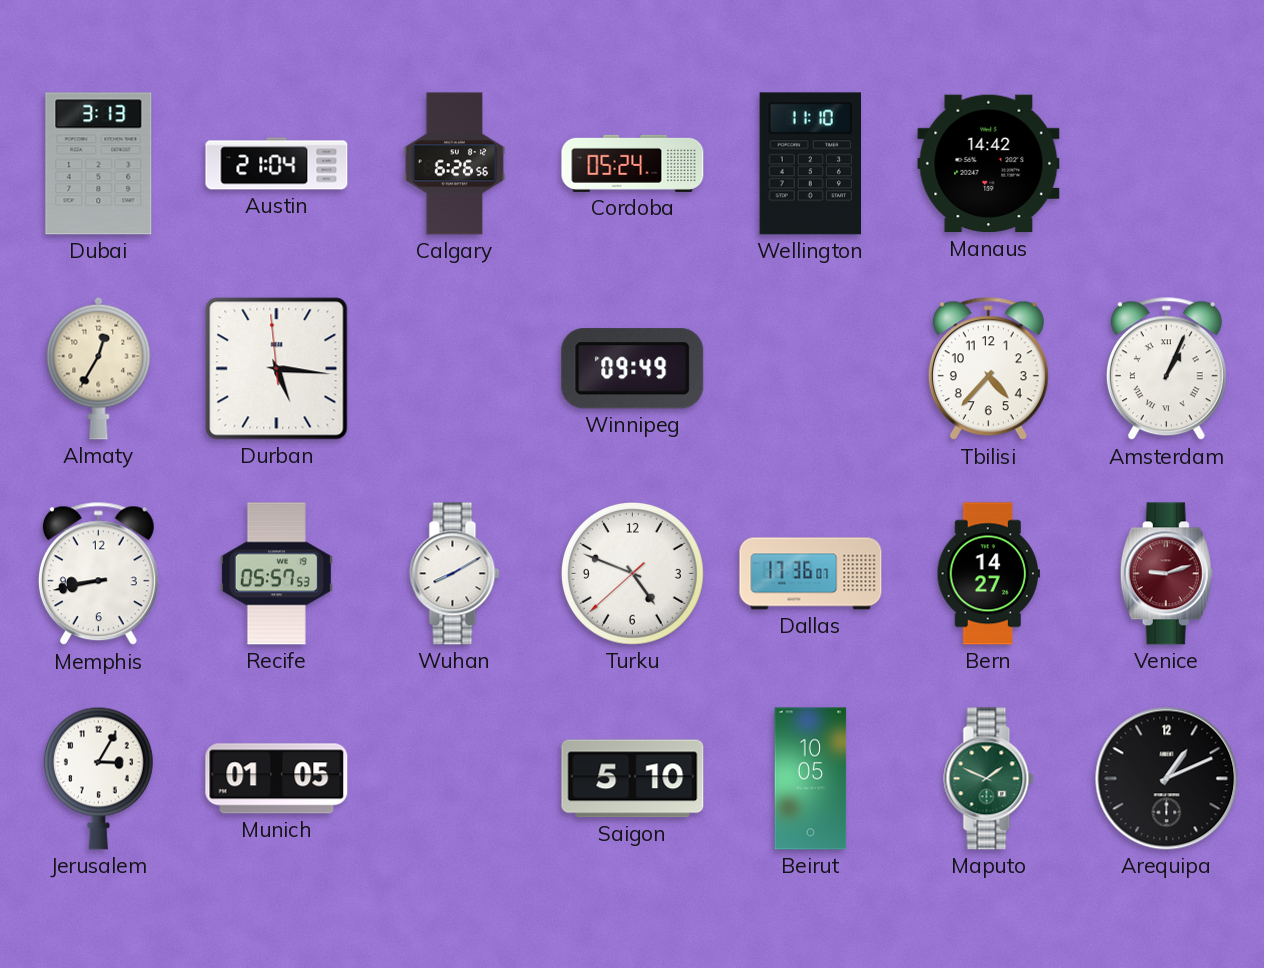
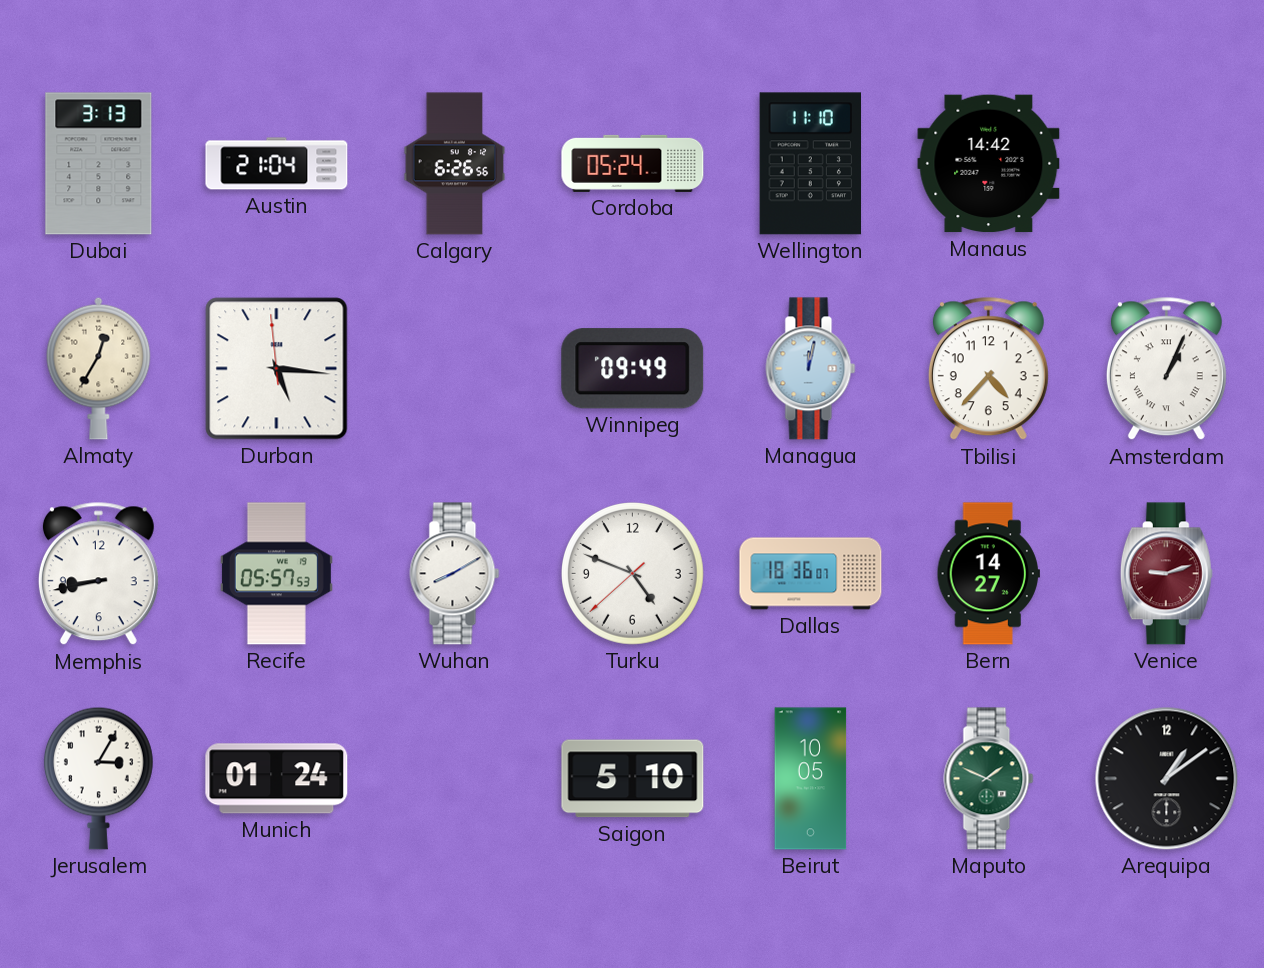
Managua: none -> 12:02 (811, 369)
Dallas: 17:36 -> 18:36 (811, 574)
Munich: 01:05 -> 01:24 (277, 779)
Arequipa: 1:11 -> 1:09 (1167, 779)
